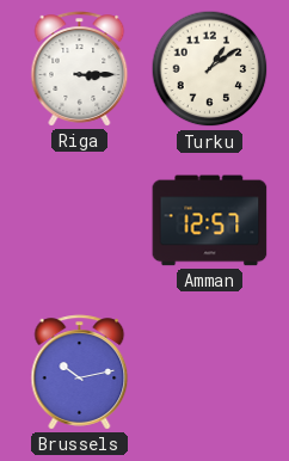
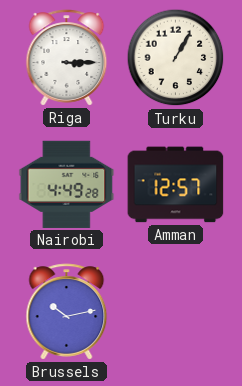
Turku: 1:09 -> 1:05 (176, 58)
Nairobi: none -> 4:49 (67, 184)
